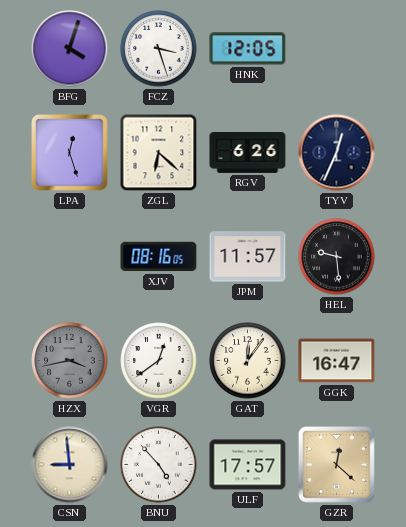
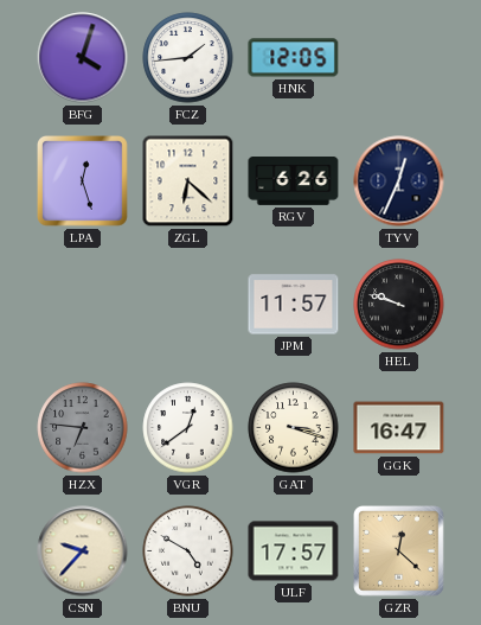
FCZ: 3:27 -> 1:44 (188, 58)
XJV: 08:16 -> none (159, 257)
HEL: 9:29 -> 9:48 (399, 305)
HZX: 3:43 -> 6:46 (83, 428)
GAT: 12:06 -> 3:18 (294, 428)
CSN: 8:59 -> 9:37 (83, 551)
BNU: 4:53 -> 4:50 (188, 551)
